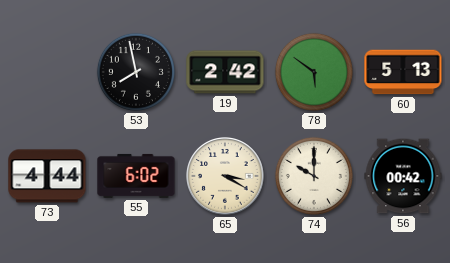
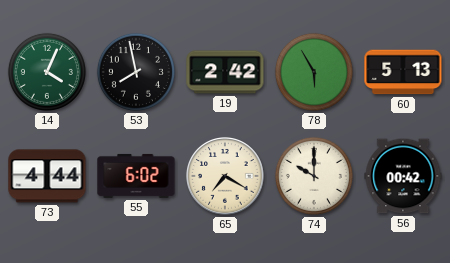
14: none -> 4:04 (47, 72)
78: 5:51 -> 5:55 (314, 72)
65: 3:20 -> 7:20 (226, 177)
